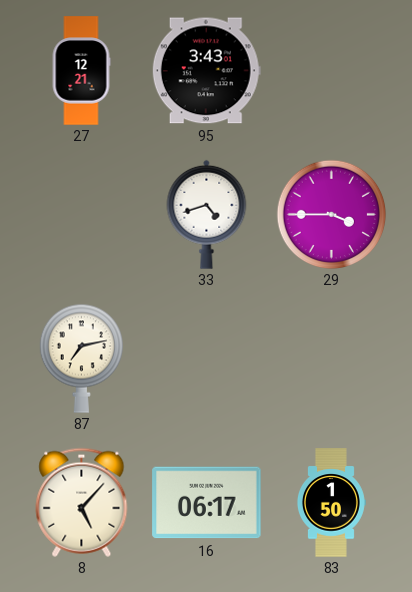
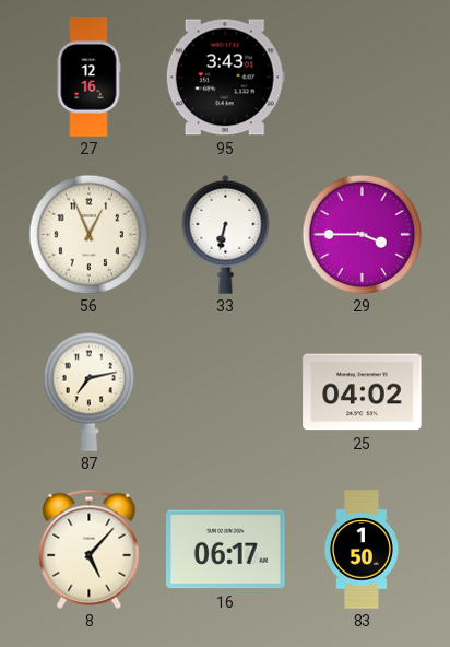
27: 12:21 -> 12:16 (88, 78)
56: none -> 12:56 (88, 234)
33: 4:42 -> 6:32 (226, 234)
25: none -> 04:02 (363, 392)
